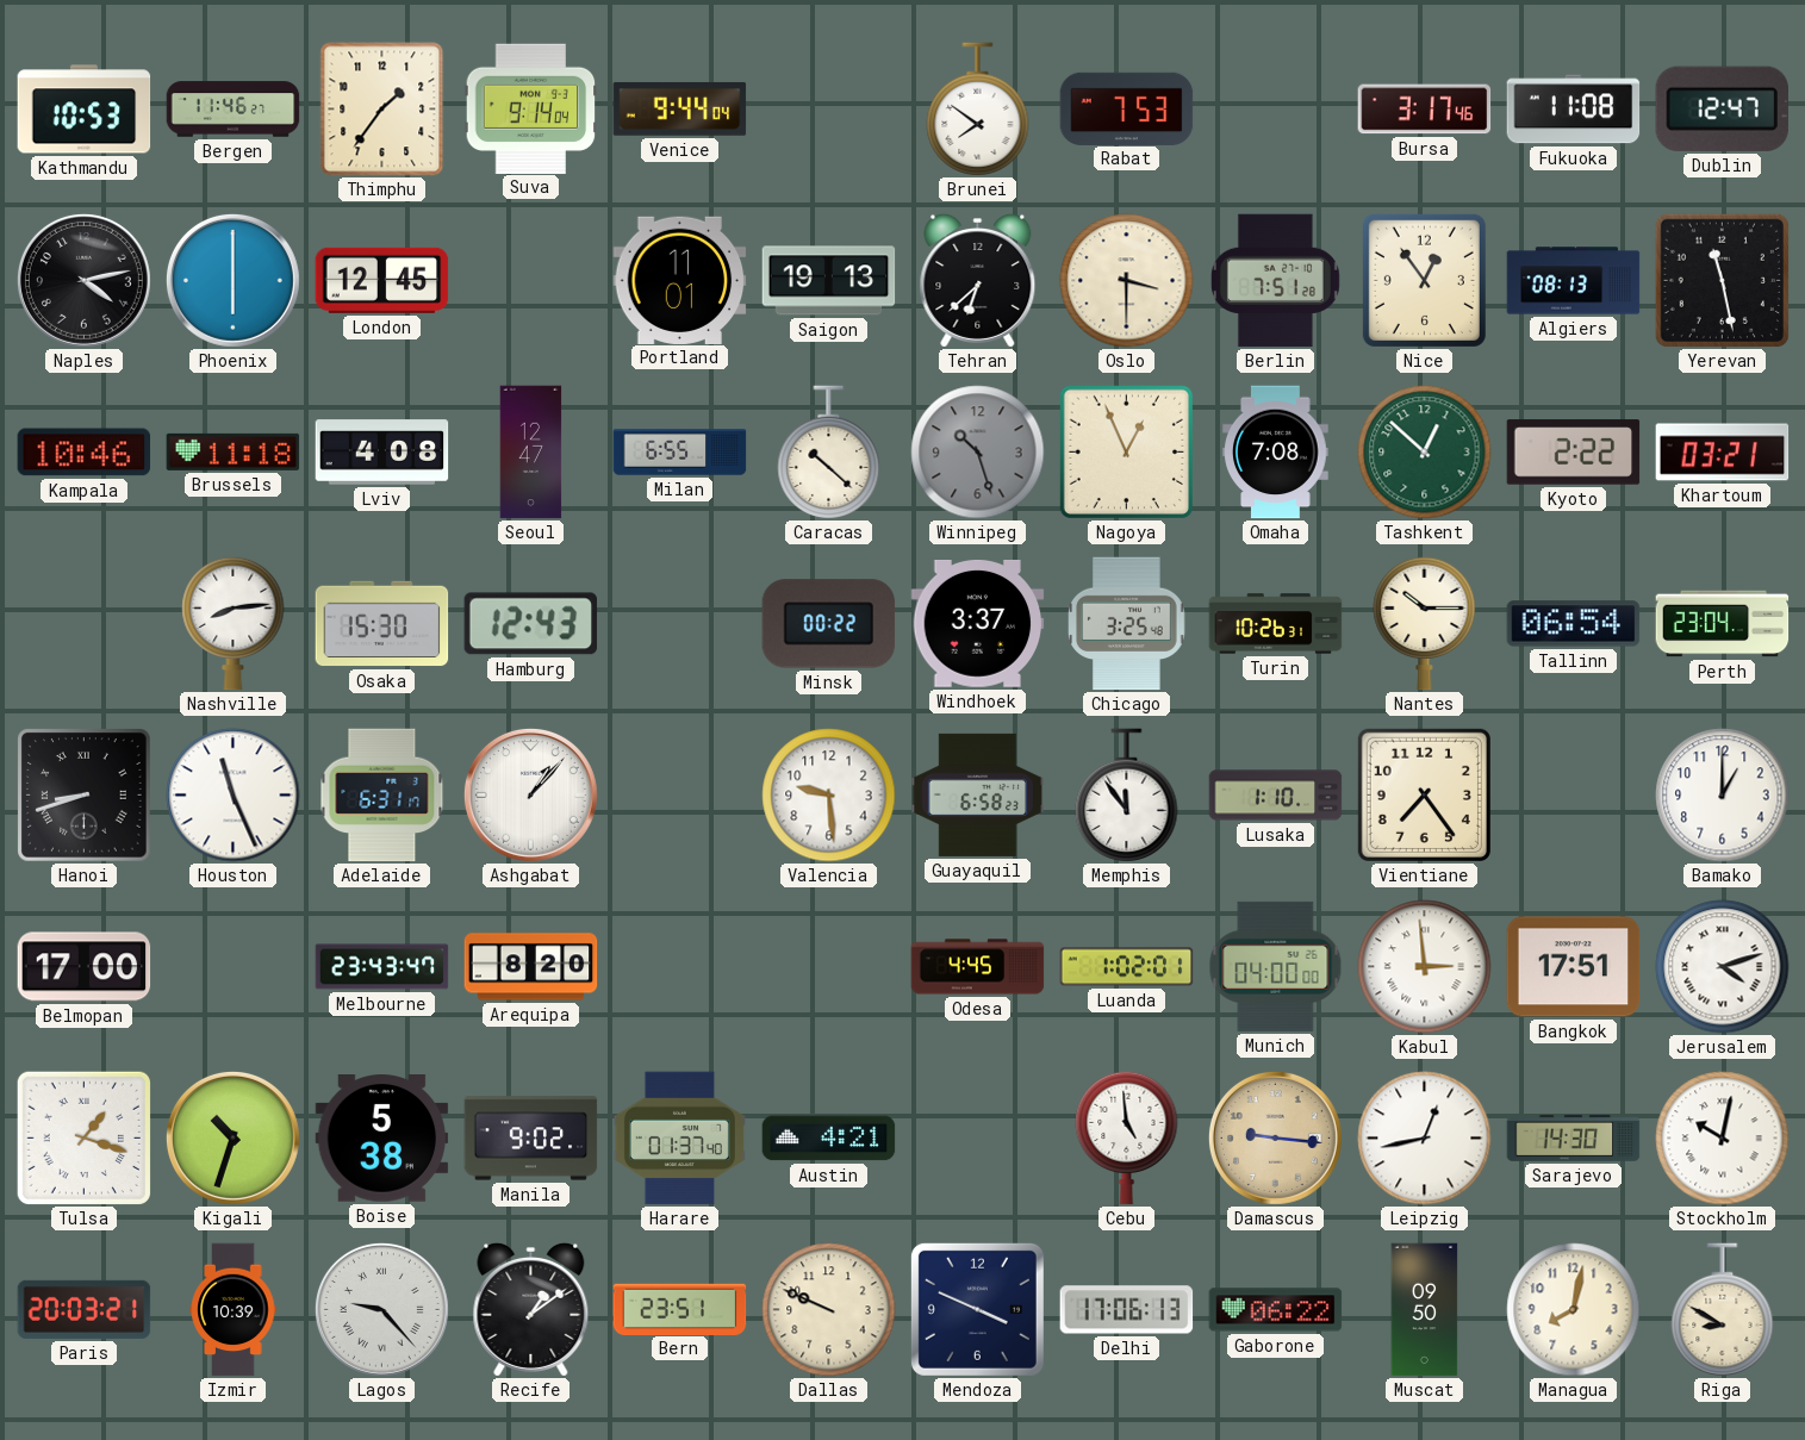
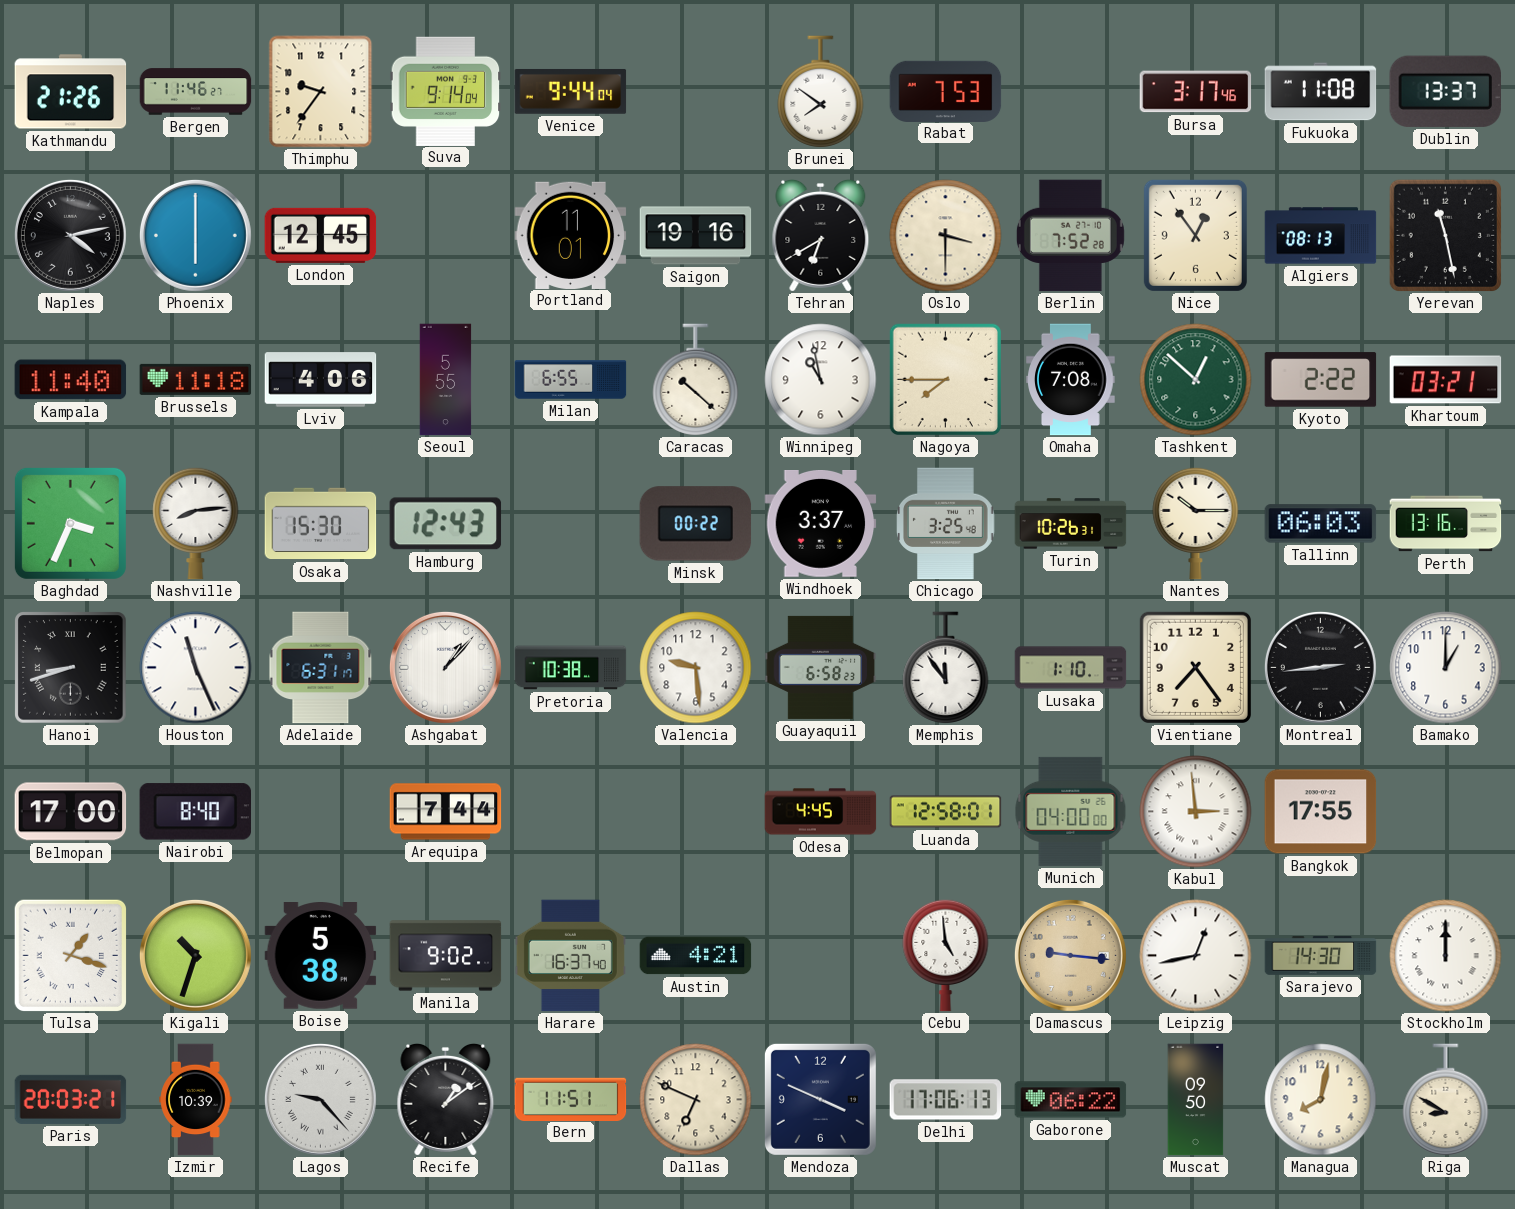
Kathmandu: 10:53 -> 21:26 (71, 92)
Thimphu: 1:36 -> 9:36 (321, 92)
Dublin: 12:47 -> 13:37 (1445, 91)
Saigon: 19:13 -> 19:16 (696, 236)
Tehran: 6:38 -> 6:40 (821, 236)
Berlin: 7:51 -> 7:52 (1070, 236)
Kampala: 10:46 -> 11:40 (71, 380)
Lviv: 4:08 -> 4:06 (321, 380)
Seoul: 12:47 -> 5:55 (446, 380)
Winnipeg: 10:27 -> 10:58 (821, 380)
Winnipeg dial: grey -> white (821, 380)
Nagoya: 12:56 -> 7:45 (945, 379)
Baghdad: none -> 3:34 (70, 523)
Tallinn: 06:54 -> 06:03 (1321, 524)
Perth: 23:04 -> 13:16 (1446, 524)
Pretoria: none -> 10:38 (571, 668)
Montreal: none -> 2:44 (1320, 667)
Nairobi: none -> 8:40 (195, 812)
Melbourne: 23:43 -> none (382, 967)
Arequipa: 8:20 -> 7:44 (446, 812)
Luanda: 1:02 -> 12:58 (946, 812)
Bangkok: 17:51 -> 17:55 (1321, 812)
Jerusalem: 4:12 -> none (1723, 967)
Harare: 01:37 -> 16:37 (570, 956)
Stockholm: 10:02 -> 12:00 (1446, 956)
Bern: 23:51 -> 11:51 (571, 1099)
Dallas: 9:49 -> 6:49 (696, 1100)
